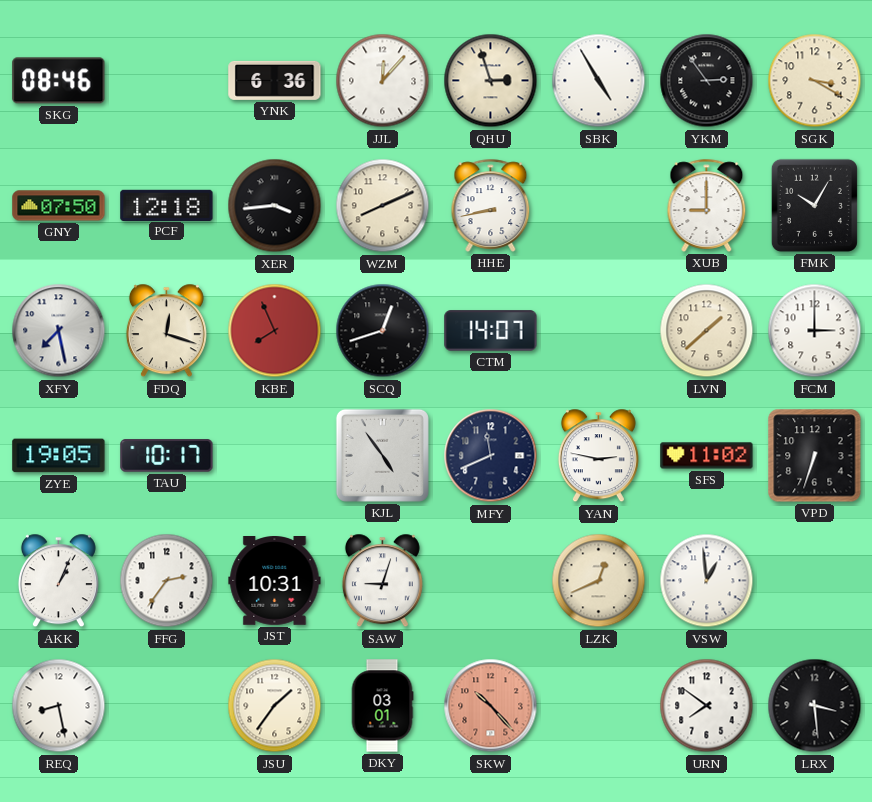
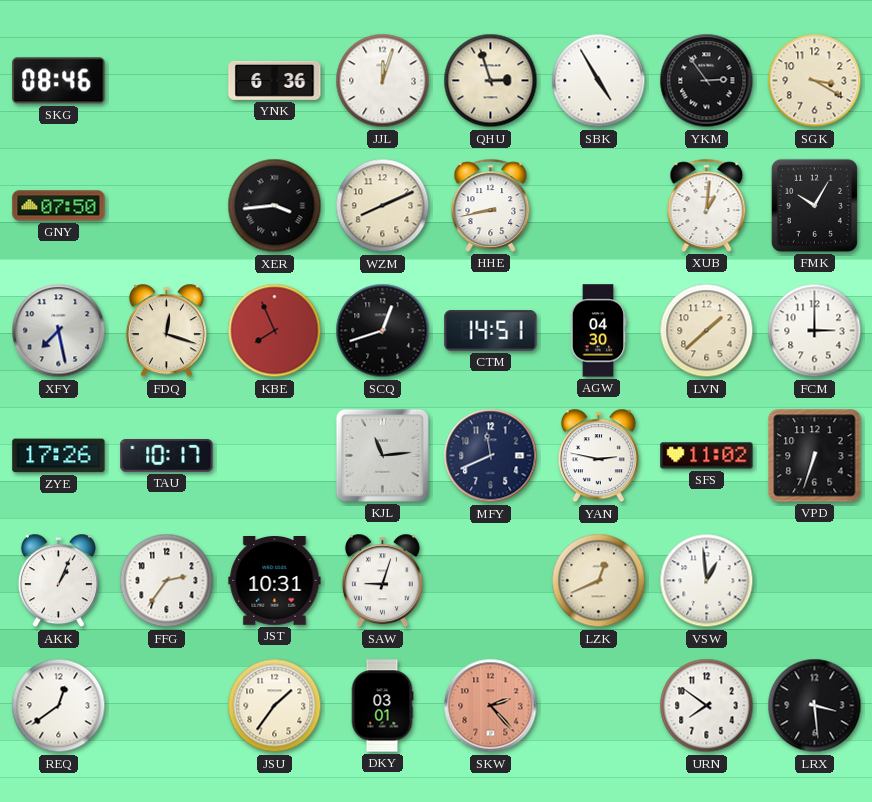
JJL: 12:07 -> 12:03 (383, 81)
PCF: 12:18 -> none (167, 205)
XUB: 9:00 -> 1:01 (707, 205)
CTM: 14:07 -> 14:51 (491, 331)
AGW: none -> 04:30 (598, 331)
ZYE: 19:05 -> 17:26 (59, 456)
KJL: 4:54 -> 11:14 (382, 455)
REQ: 8:28 -> 12:39 (59, 706)
SKW: 10:23 -> 2:23 (491, 706)
